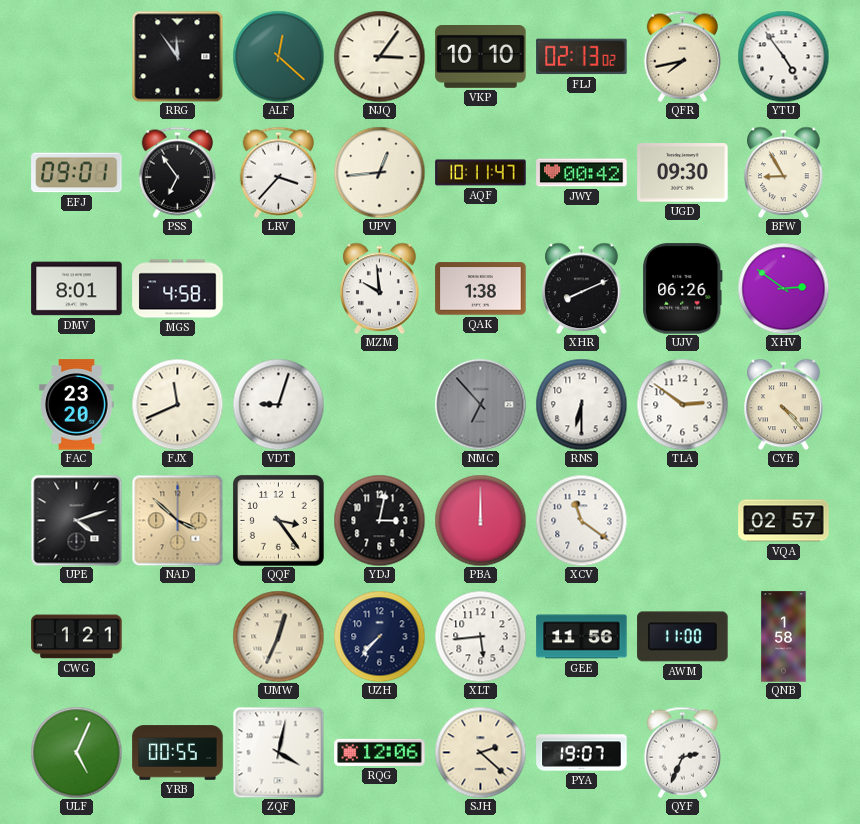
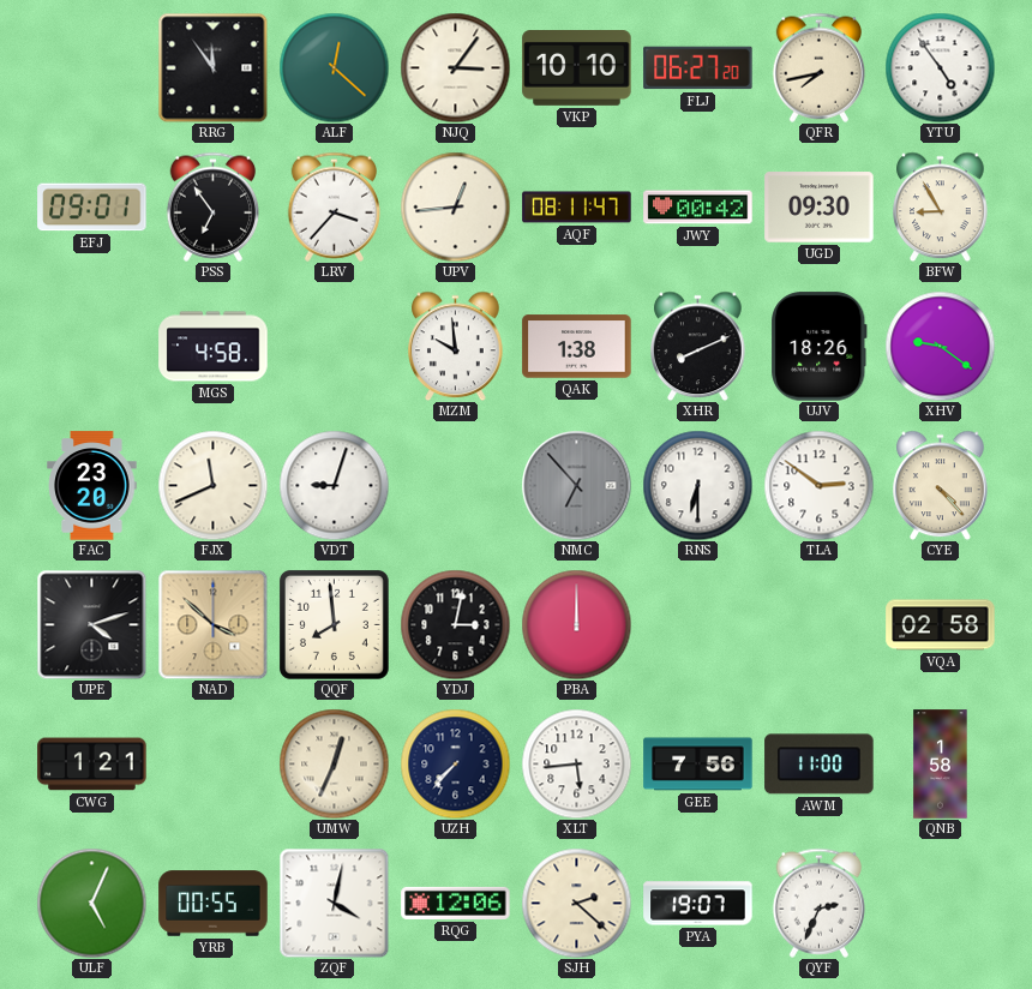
FLJ: 02:13 -> 06:27 (698, 68)
AQF: 10:11 -> 08:11 (577, 208)
DMV: 8:01 -> none (77, 289)
UJV: 06:26 -> 18:26 (820, 347)
XHV: 2:51 -> 9:21 (940, 346)
QQF: 3:24 -> 7:59 (334, 624)
XCV: 11:21 -> none (581, 520)
VQA: 02:57 -> 02:58 (941, 625)
GEE: 11:56 -> 7:56 (698, 765)
